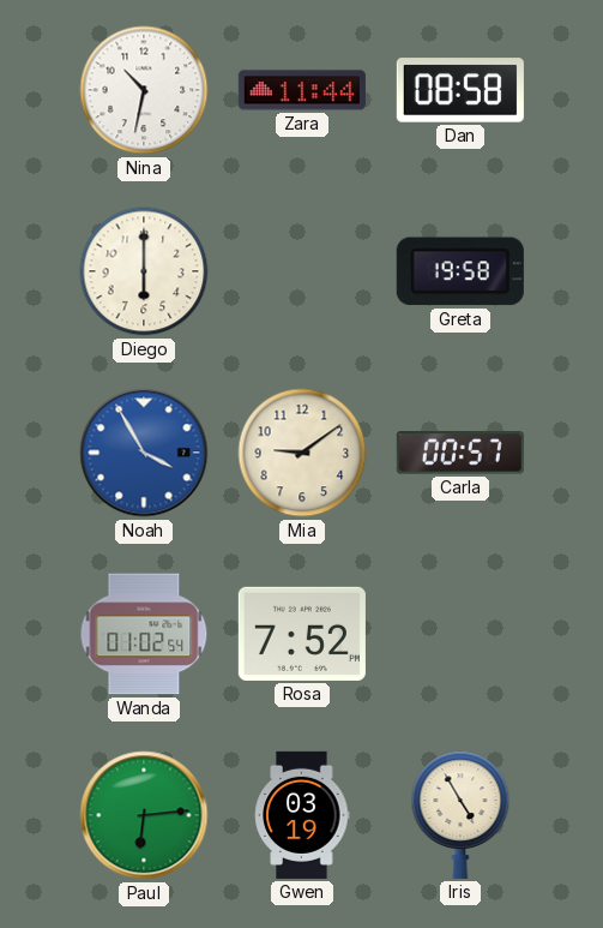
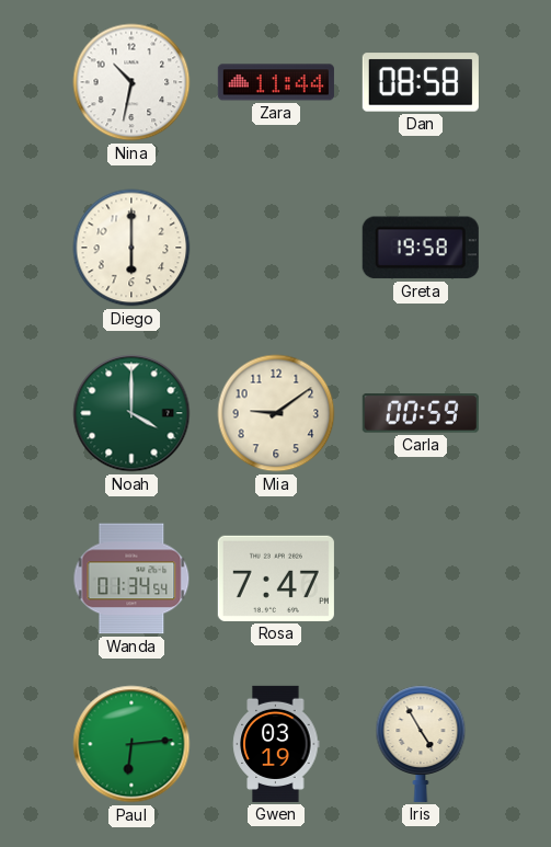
Noah: 3:55 -> 4:00 (131, 413)
Noah dial: blue -> green (131, 413)
Carla: 00:57 -> 00:59 (421, 413)
Wanda: 01:02 -> 01:34 (131, 579)
Rosa: 7:52 -> 7:47 (276, 579)
